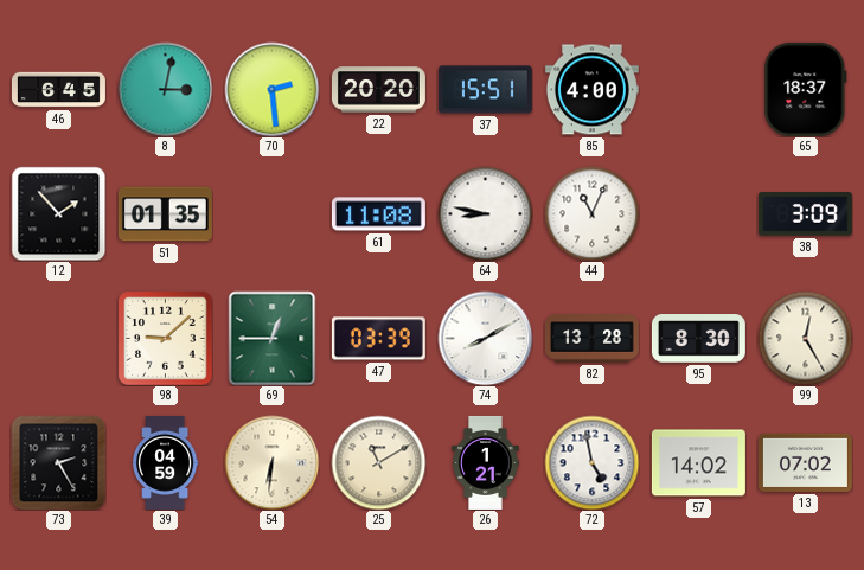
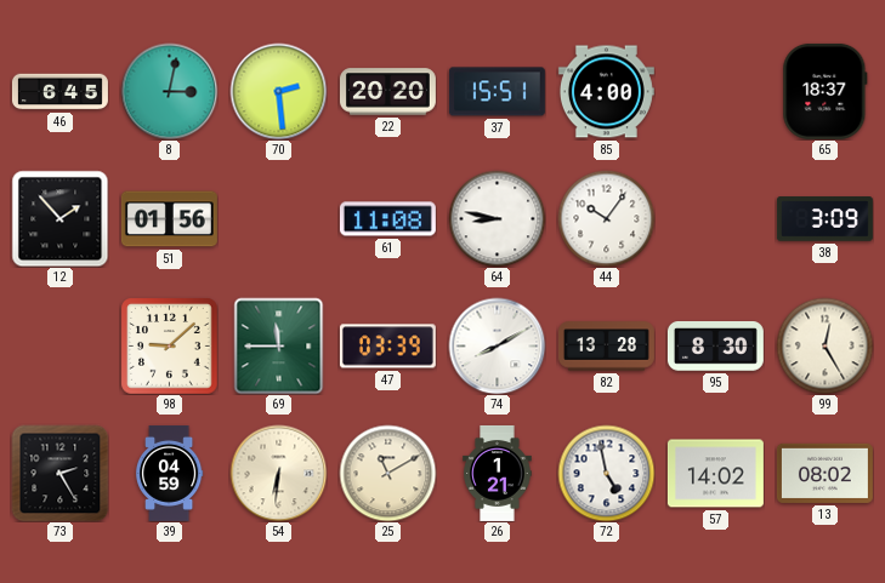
51: 01:35 -> 01:56 (169, 219)
44: 11:04 -> 10:06 (606, 218)
69: 12:45 -> 11:45 (279, 345)
13: 07:02 -> 08:02 (824, 473)
